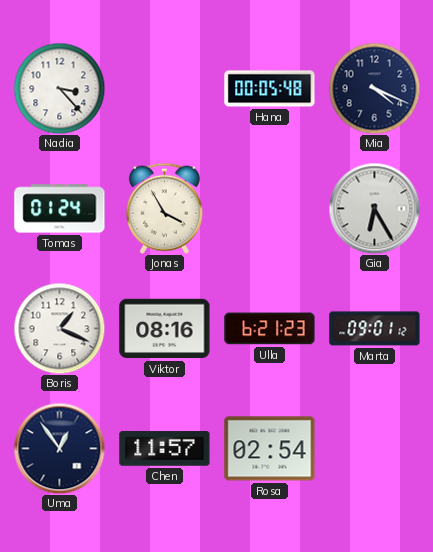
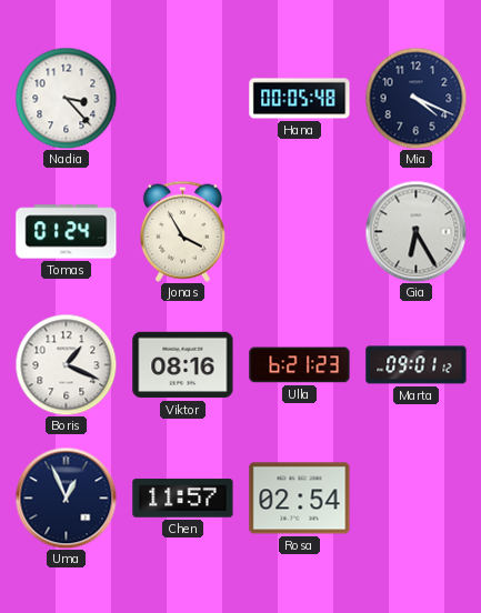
Uma: 12:54 -> 12:56 (66, 498)
